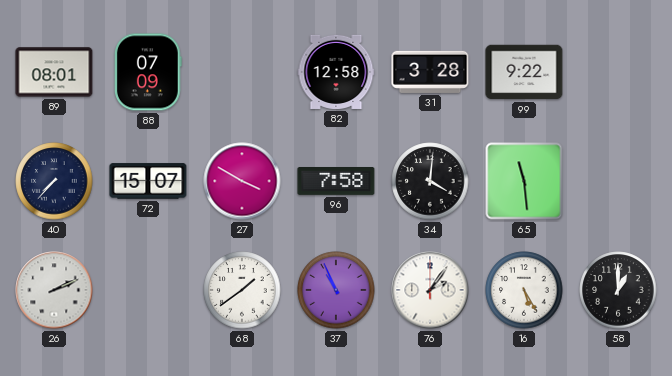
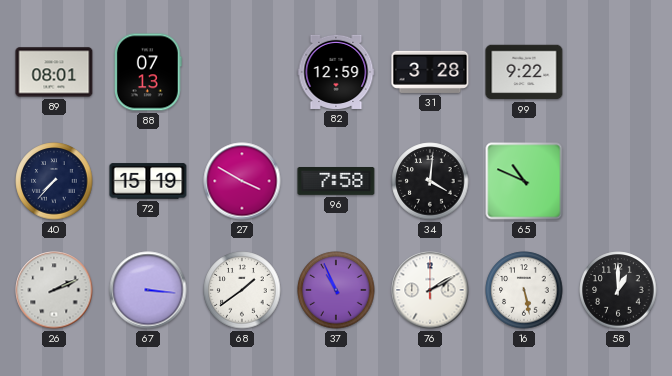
88: 07:09 -> 07:13 (148, 72)
82: 12:58 -> 12:59 (336, 72)
72: 15:07 -> 15:19 (148, 181)
65: 11:29 -> 10:49 (524, 181)
67: none -> 3:16 (148, 290)
76: 2:06 -> 2:10 (430, 290)
16: 5:25 -> 5:28 (524, 290)
